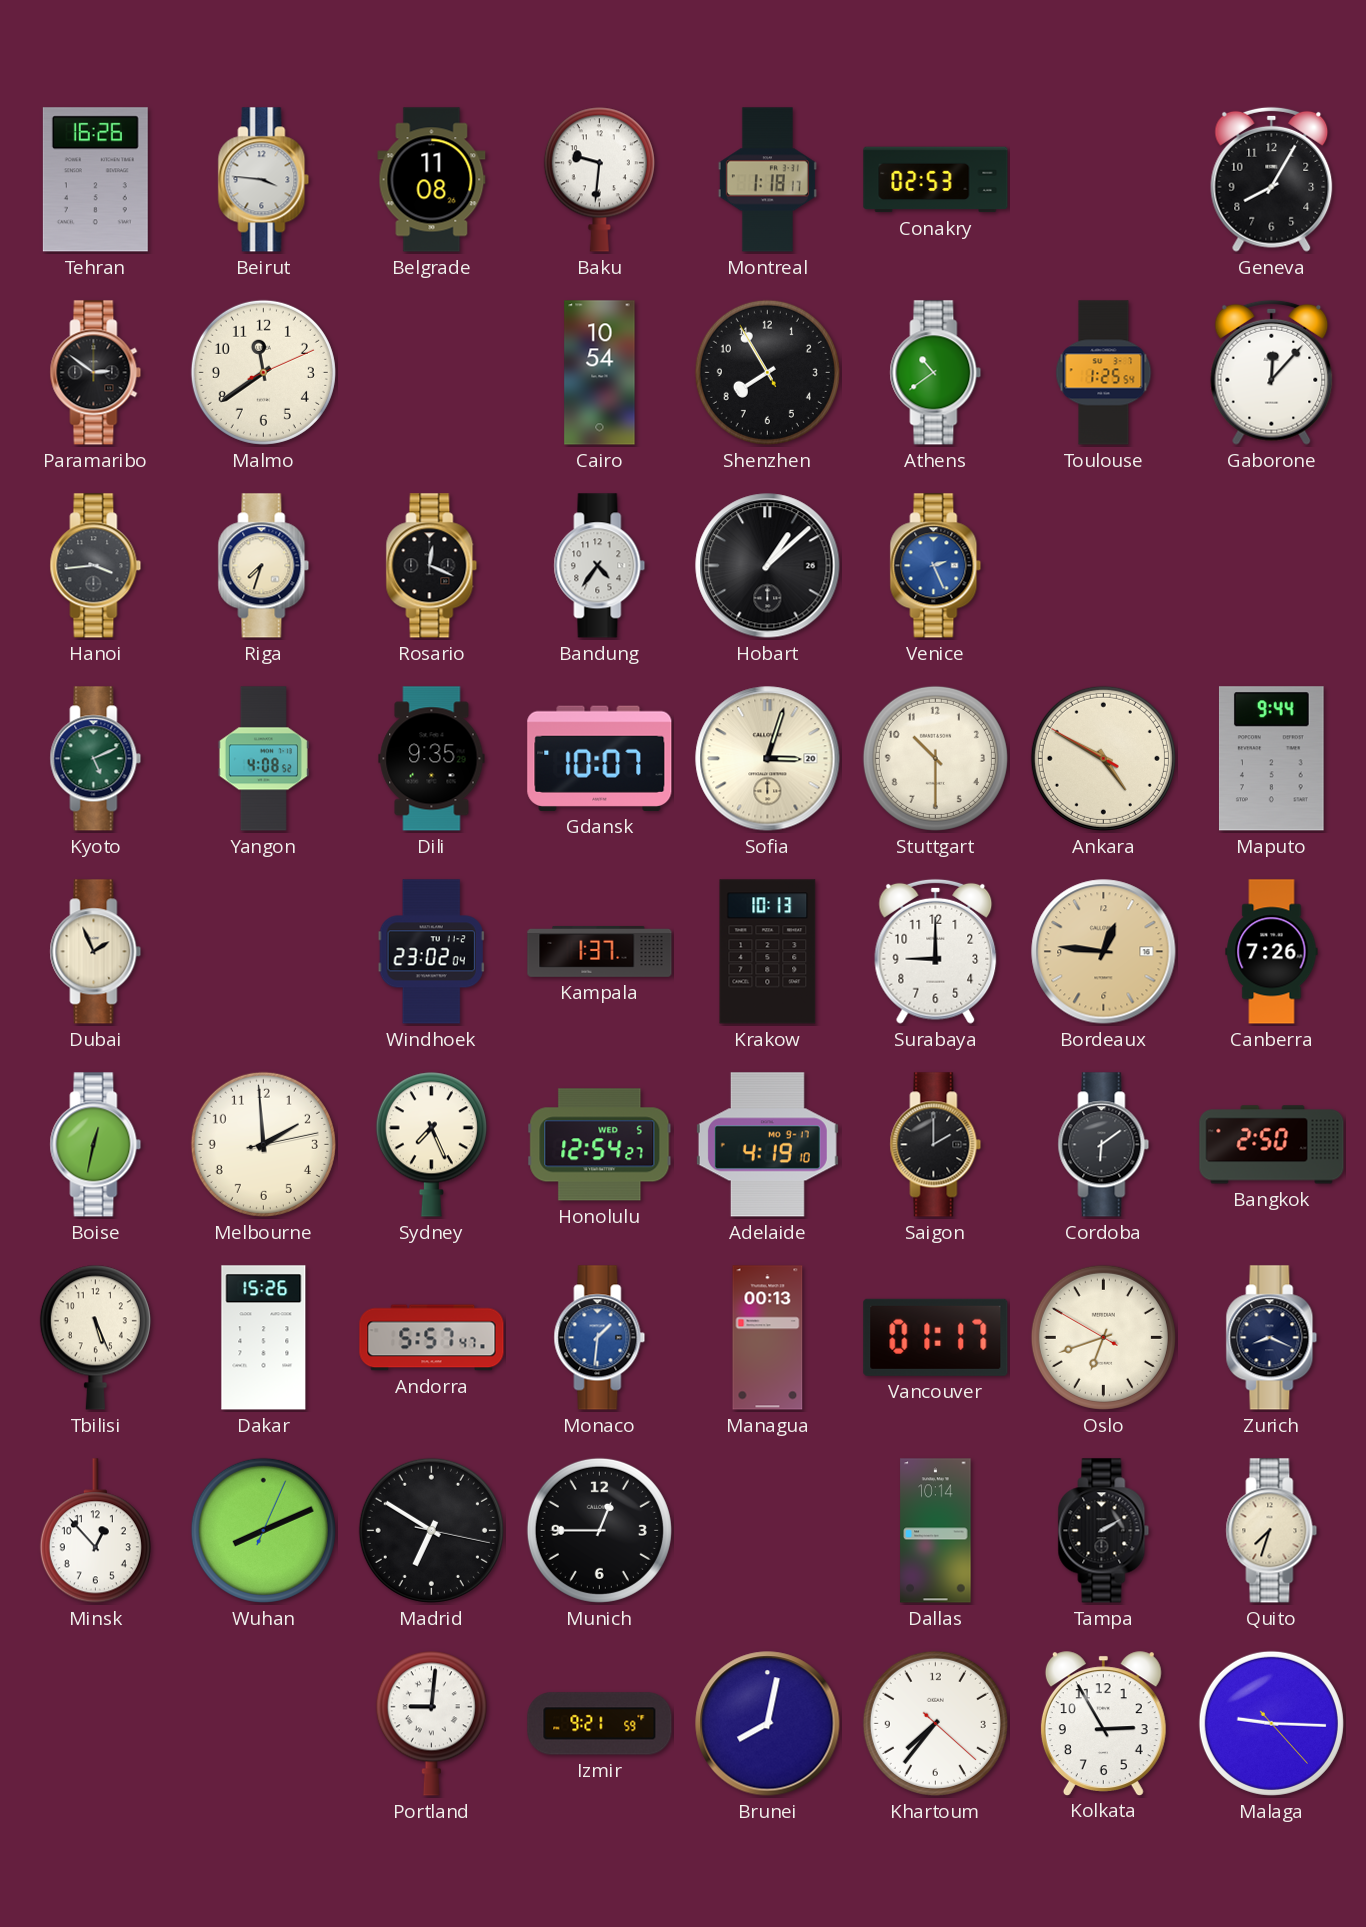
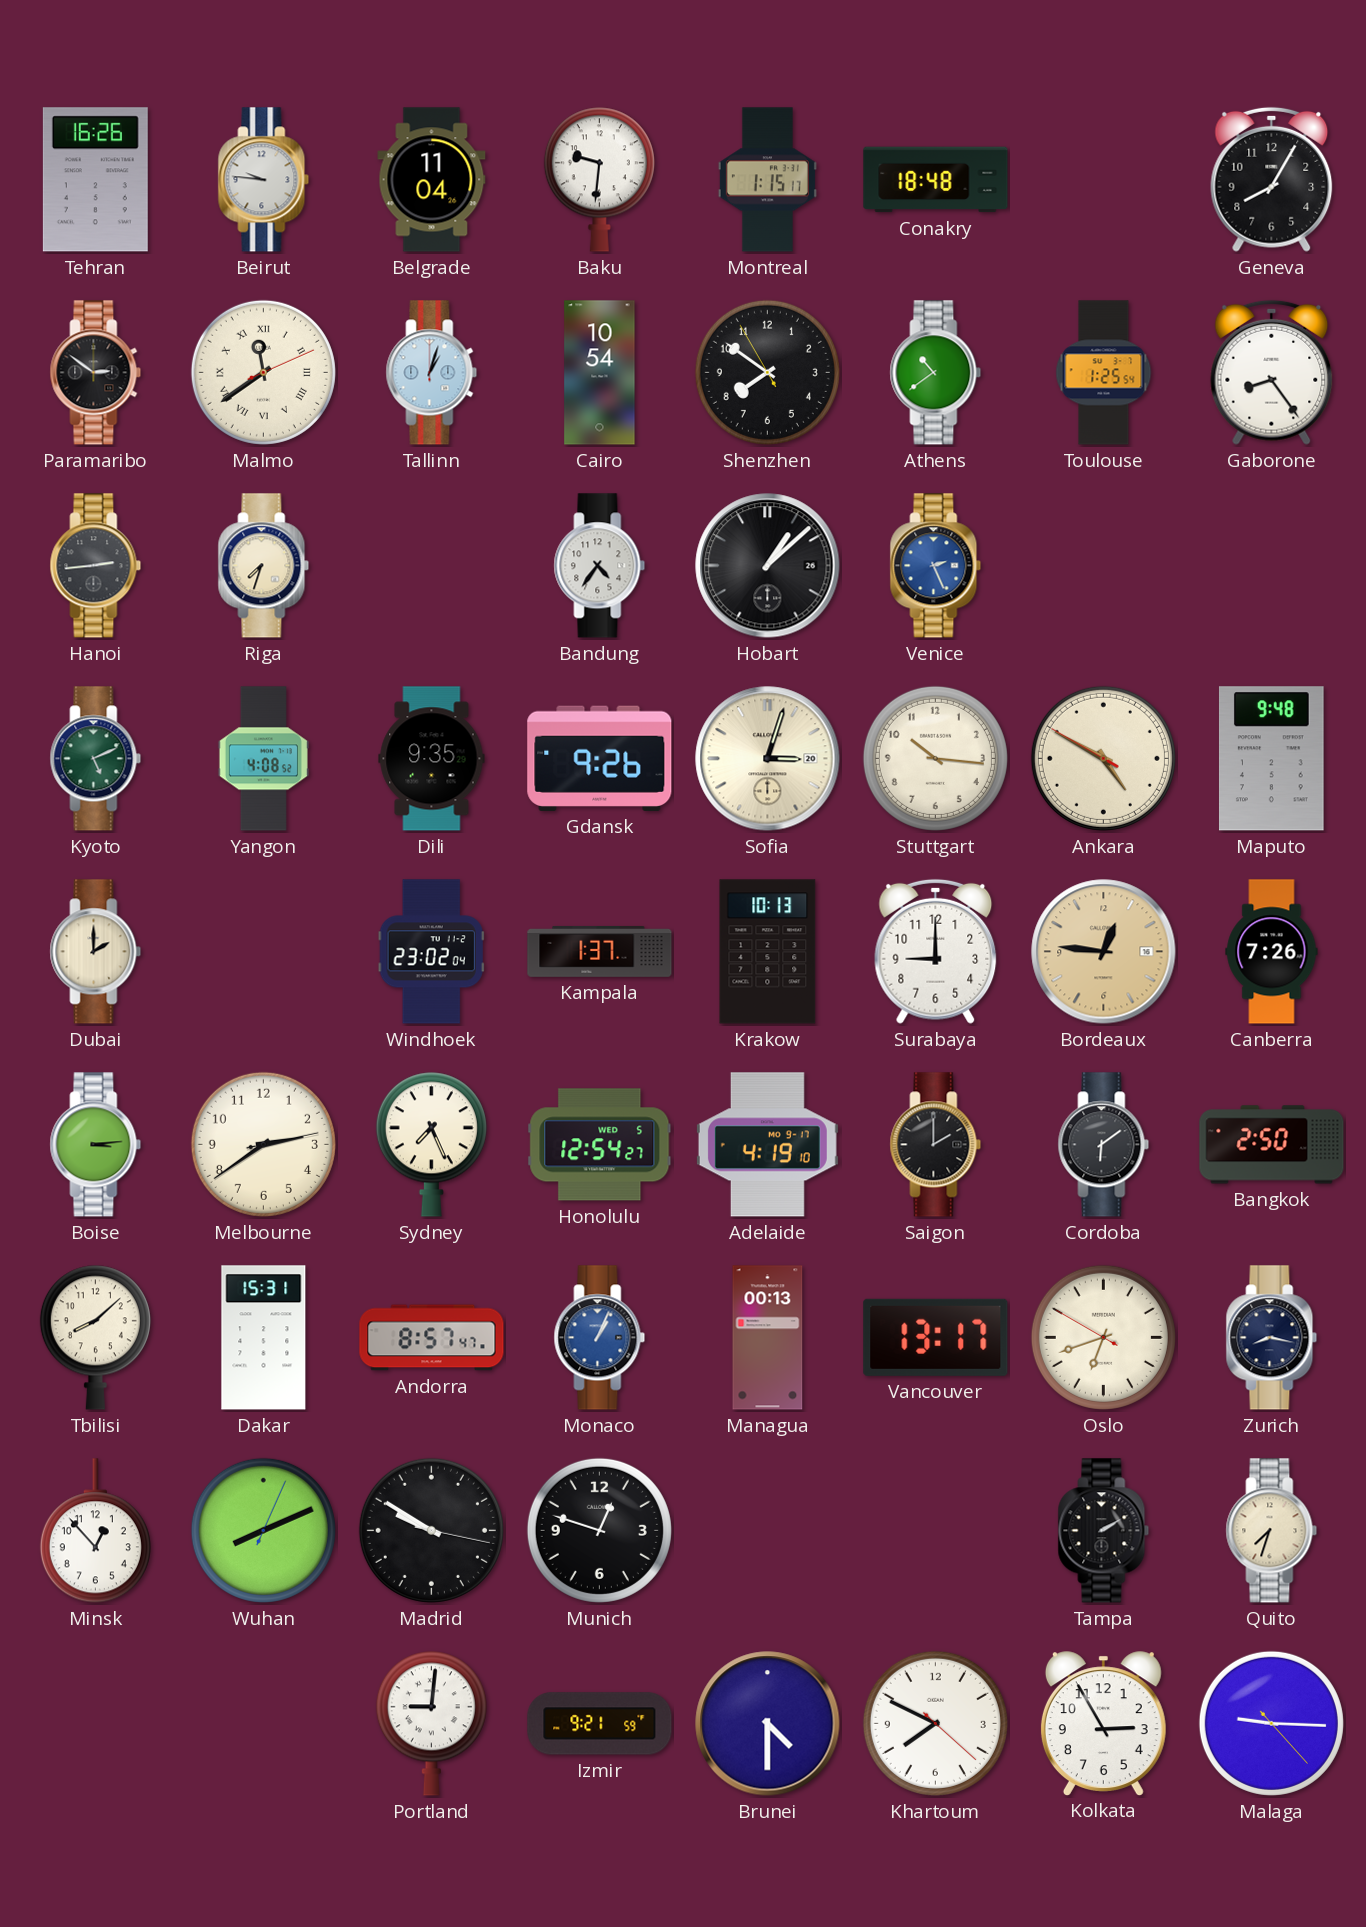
Beirut: 3:46 -> 9:46 (264, 180)
Belgrade: 11:08 -> 11:04 (432, 180)
Montreal: 1:18 -> 1:15 (767, 180)
Conakry: 02:53 -> 18:48 (936, 180)
Malmo numerals: Arabic -> Roman (263, 372)
Tallinn: none -> 1:03 (432, 373)
Shenzhen: 7:54 -> 7:50 (767, 372)
Gaborone: 12:07 -> 8:24 (1272, 372)
Hanoi: 3:44 -> 2:44 (96, 566)
Rosario: 12:19 -> none (432, 566)
Gdansk: 10:07 -> 9:26 (600, 758)
Stuttgart: 10:30 -> 10:16 (935, 758)
Maputo: 9:44 -> 9:48 (1271, 759)
Dubai: 1:56 -> 2:00 (96, 952)
Boise: 12:32 -> 3:14 (96, 1145)
Melbourne: 1:59 -> 2:39 (263, 1144)
Tbilisi: 5:26 -> 8:08 (95, 1337)
Dakar: 15:26 -> 15:31 (264, 1338)
Andorra: 5:57 -> 8:57 (432, 1338)
Monaco: 1:31 -> 1:04 (600, 1338)
Vancouver: 01:17 -> 13:17 (936, 1337)
Zurich: 8:19 -> 8:17 (1272, 1338)
Madrid: 6:50 -> 9:50 (431, 1530)
Munich: 12:45 -> 12:48 (599, 1530)
Dallas: 10:14 -> none (936, 1531)
Brunei: 8:02 -> 4:30 (768, 1724)
Khartoum: 7:36 -> 7:49 (935, 1723)
